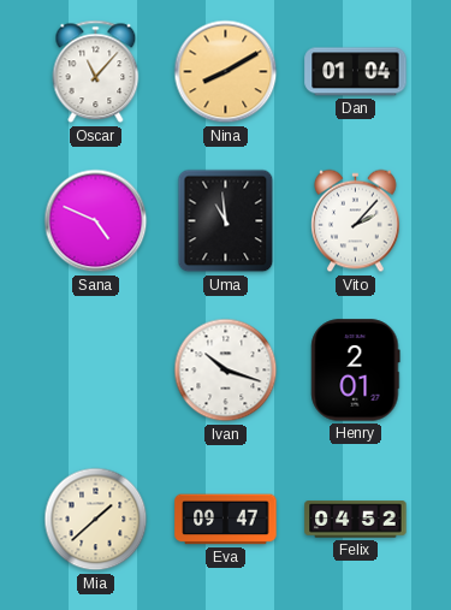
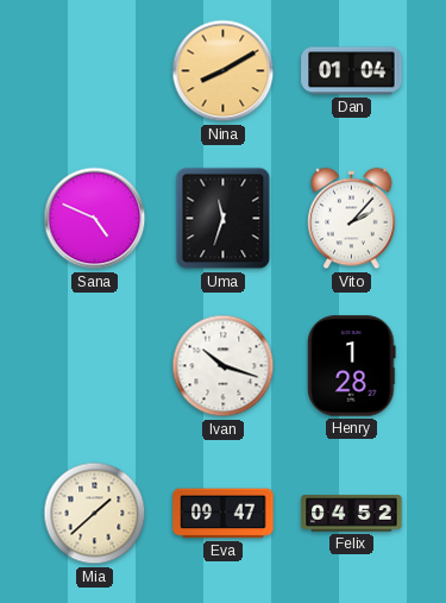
Oscar: 11:07 -> none (96, 72)
Uma: 10:59 -> 11:33 (224, 219)
Henry: 2:01 -> 1:28 (352, 366)
